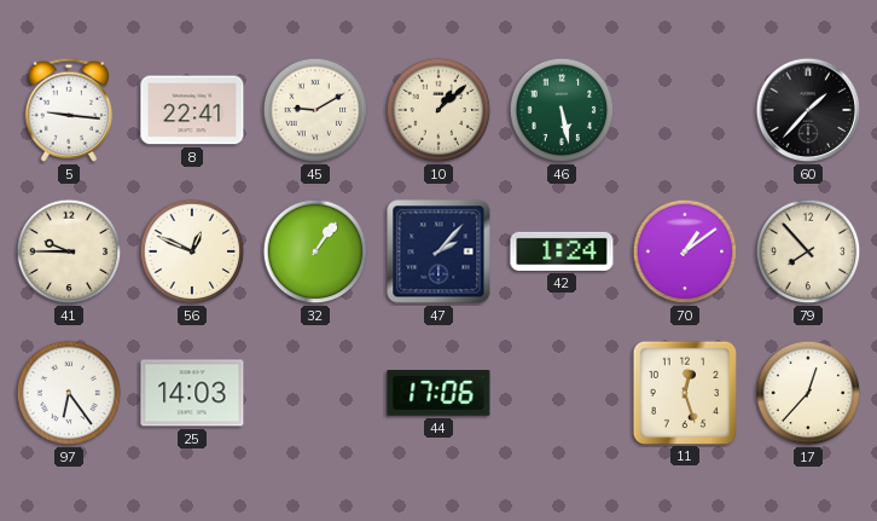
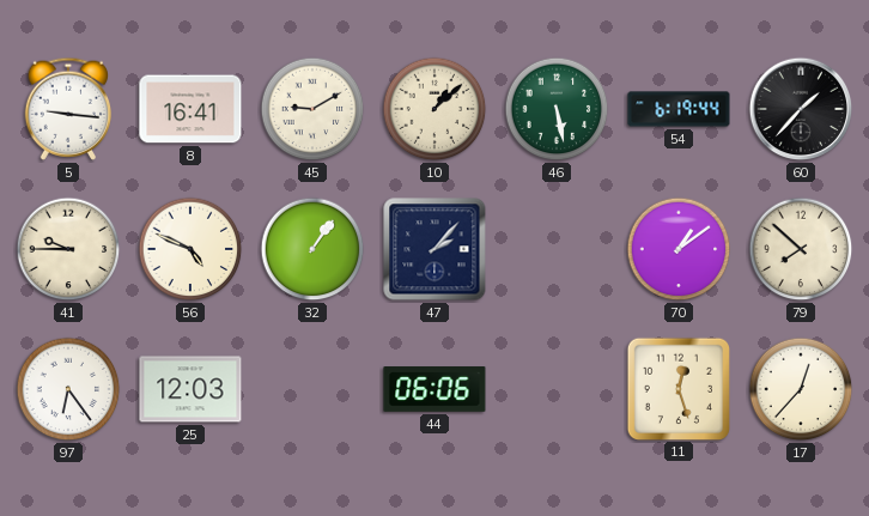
8: 22:41 -> 16:41 (190, 109)
54: none -> 6:19 (679, 109)
56: 12:49 -> 4:49 (190, 249)
42: 1:24 -> none (562, 251)
79: 7:53 -> 7:52 (801, 249)
25: 14:03 -> 12:03 (190, 389)
44: 17:06 -> 06:06 (434, 389)
